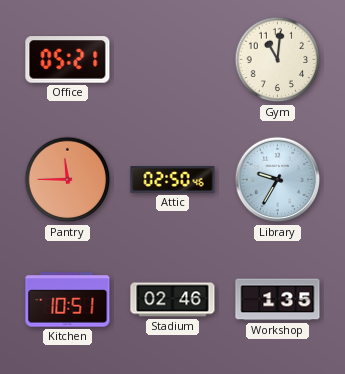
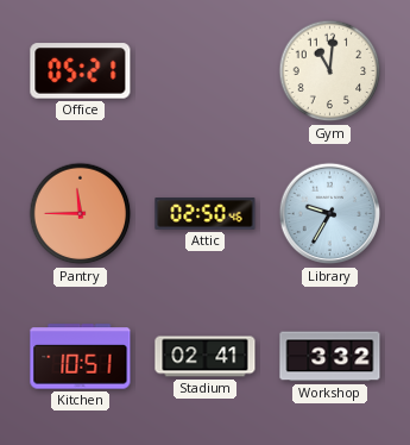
Stadium: 02:46 -> 02:41 (206, 357)
Workshop: 1:35 -> 3:32 (330, 357)
